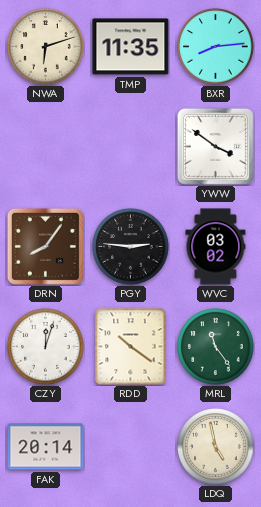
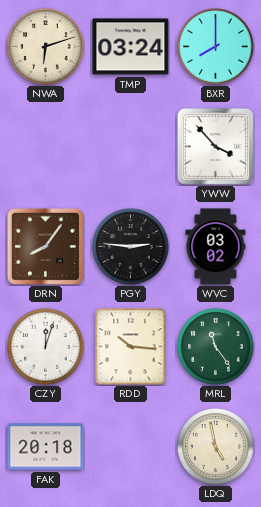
TMP: 11:35 -> 03:24 (131, 47)
BXR: 8:14 -> 8:00 (216, 47)
YWW: 3:51 -> 3:53 (215, 146)
RDD: 10:21 -> 10:16 (131, 347)
FAK: 20:14 -> 20:18 (46, 447)
